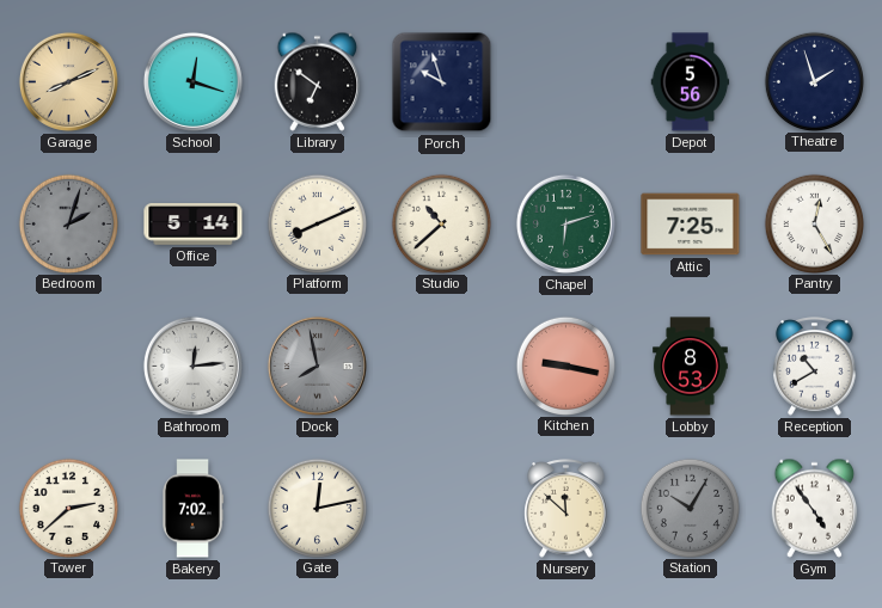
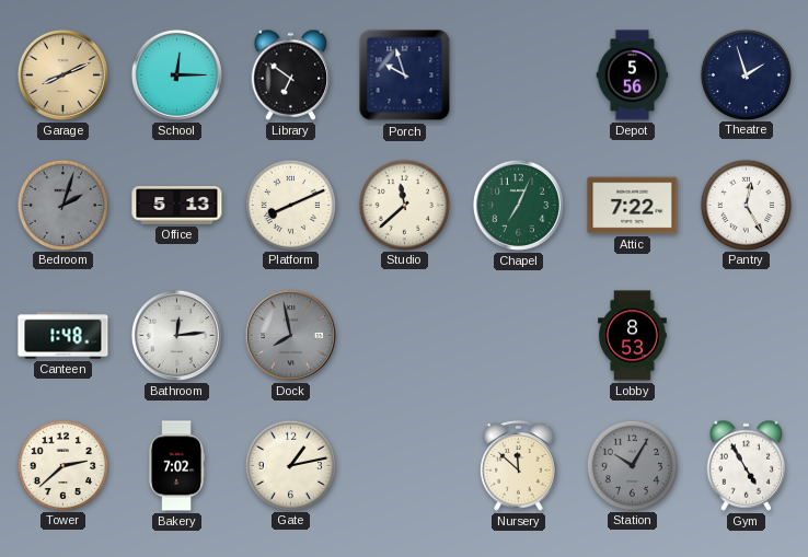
School: 12:18 -> 12:15 (176, 74)
Office: 5:14 -> 5:13 (177, 206)
Studio: 10:38 -> 11:38 (404, 205)
Chapel: 6:12 -> 7:04 (518, 205)
Attic: 7:25 -> 7:22 (633, 206)
Canteen: none -> 1:48 (64, 336)
Kitchen: 9:17 -> none (565, 366)
Reception: 10:40 -> none (815, 367)
Gate: 12:13 -> 1:13 (290, 465)
Gym: 4:54 -> 4:55 (747, 465)
